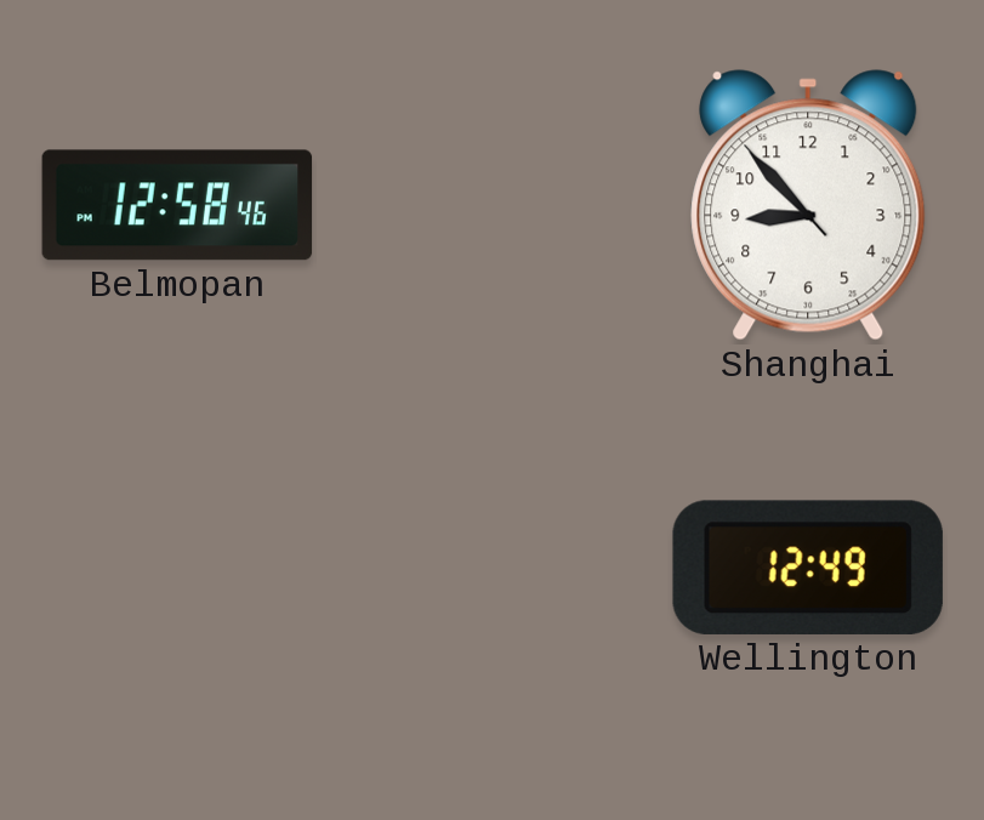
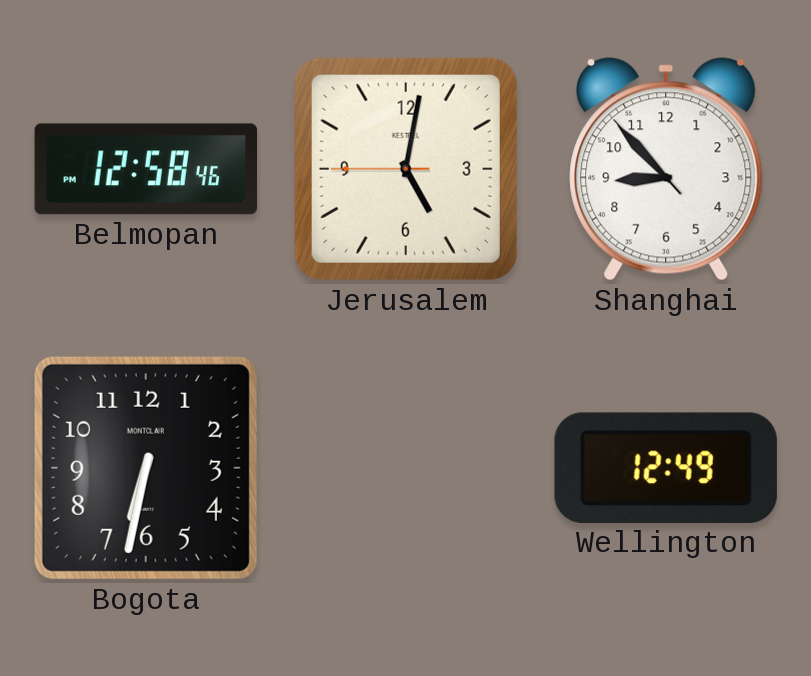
Jerusalem: none -> 5:01 (406, 169)
Bogota: none -> 6:32 (146, 468)
